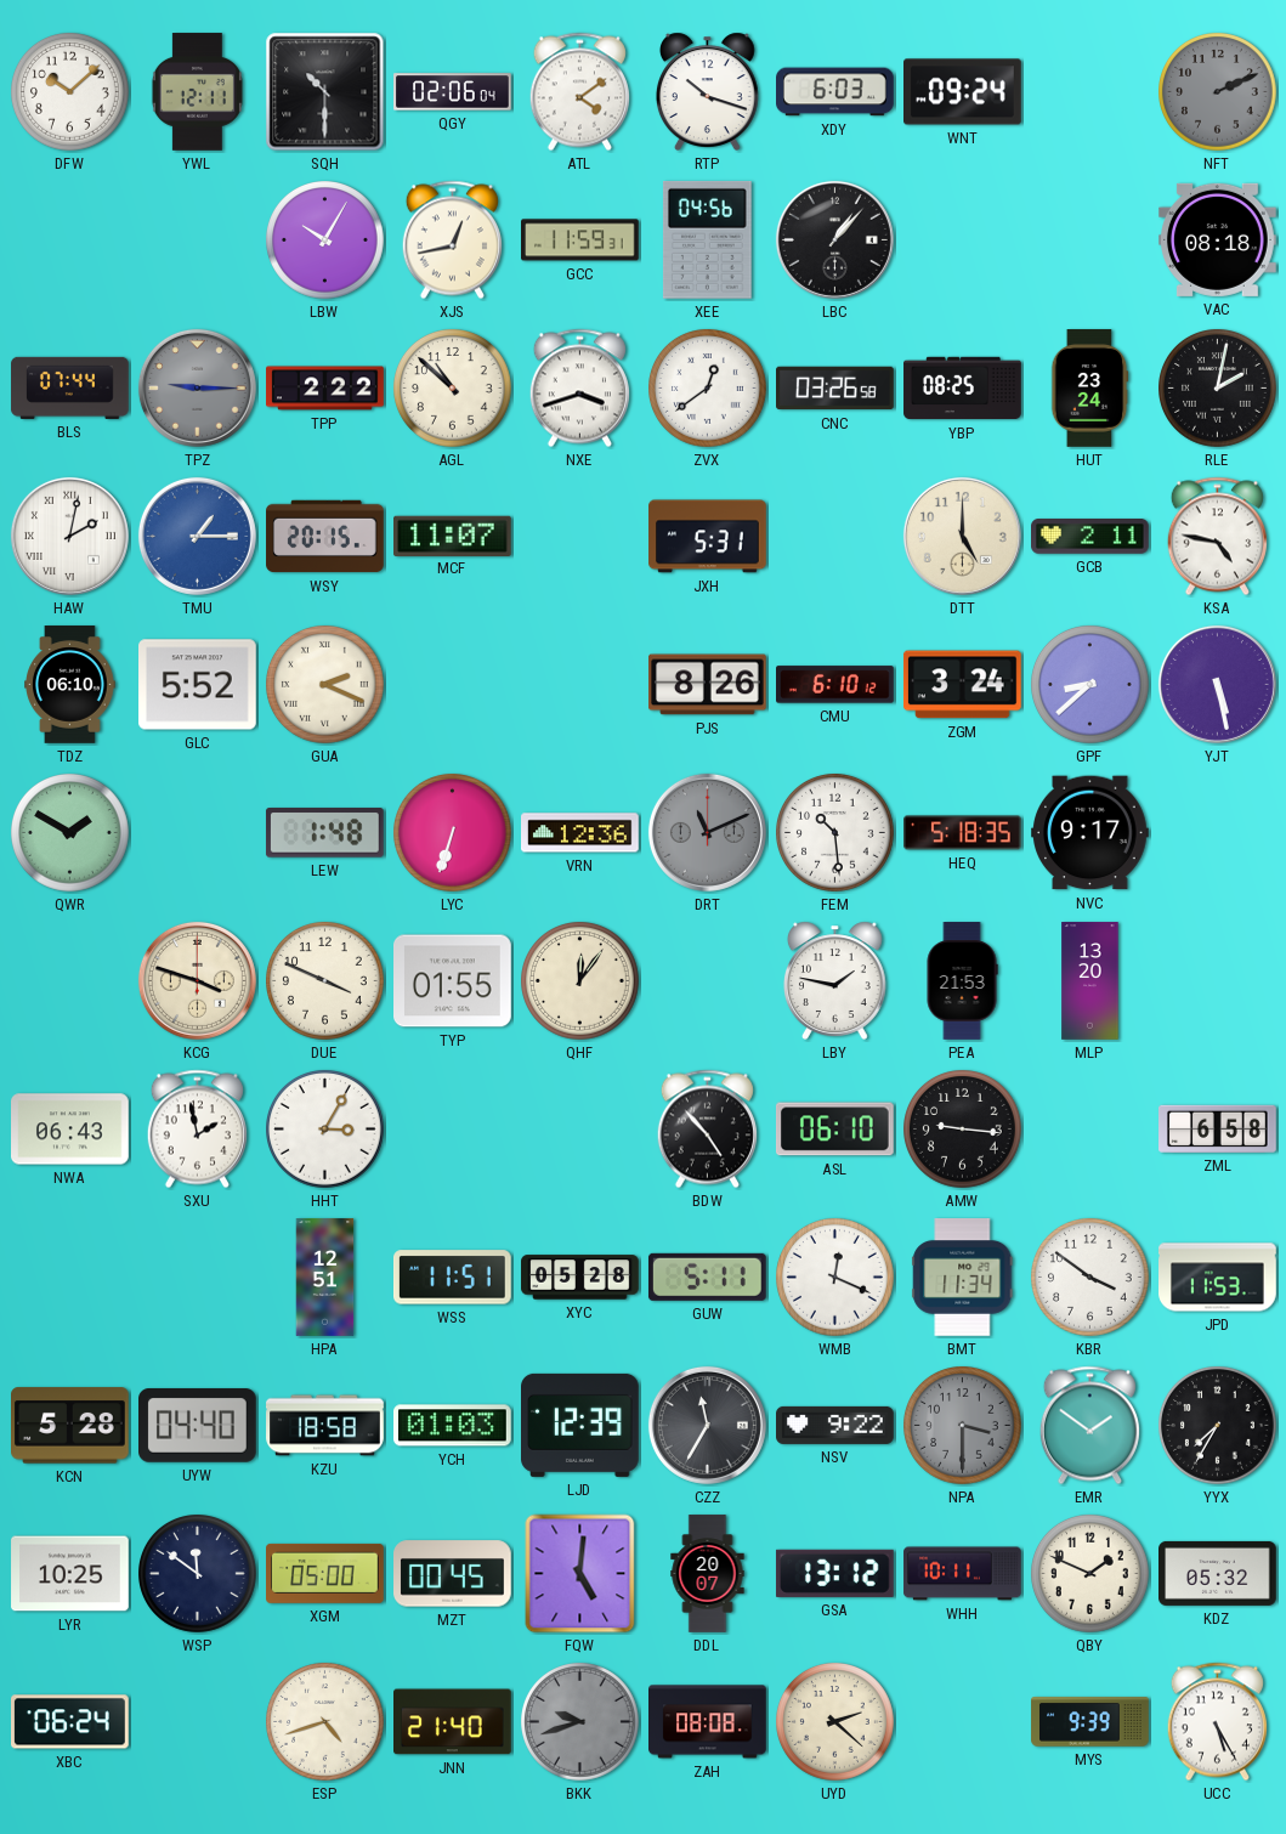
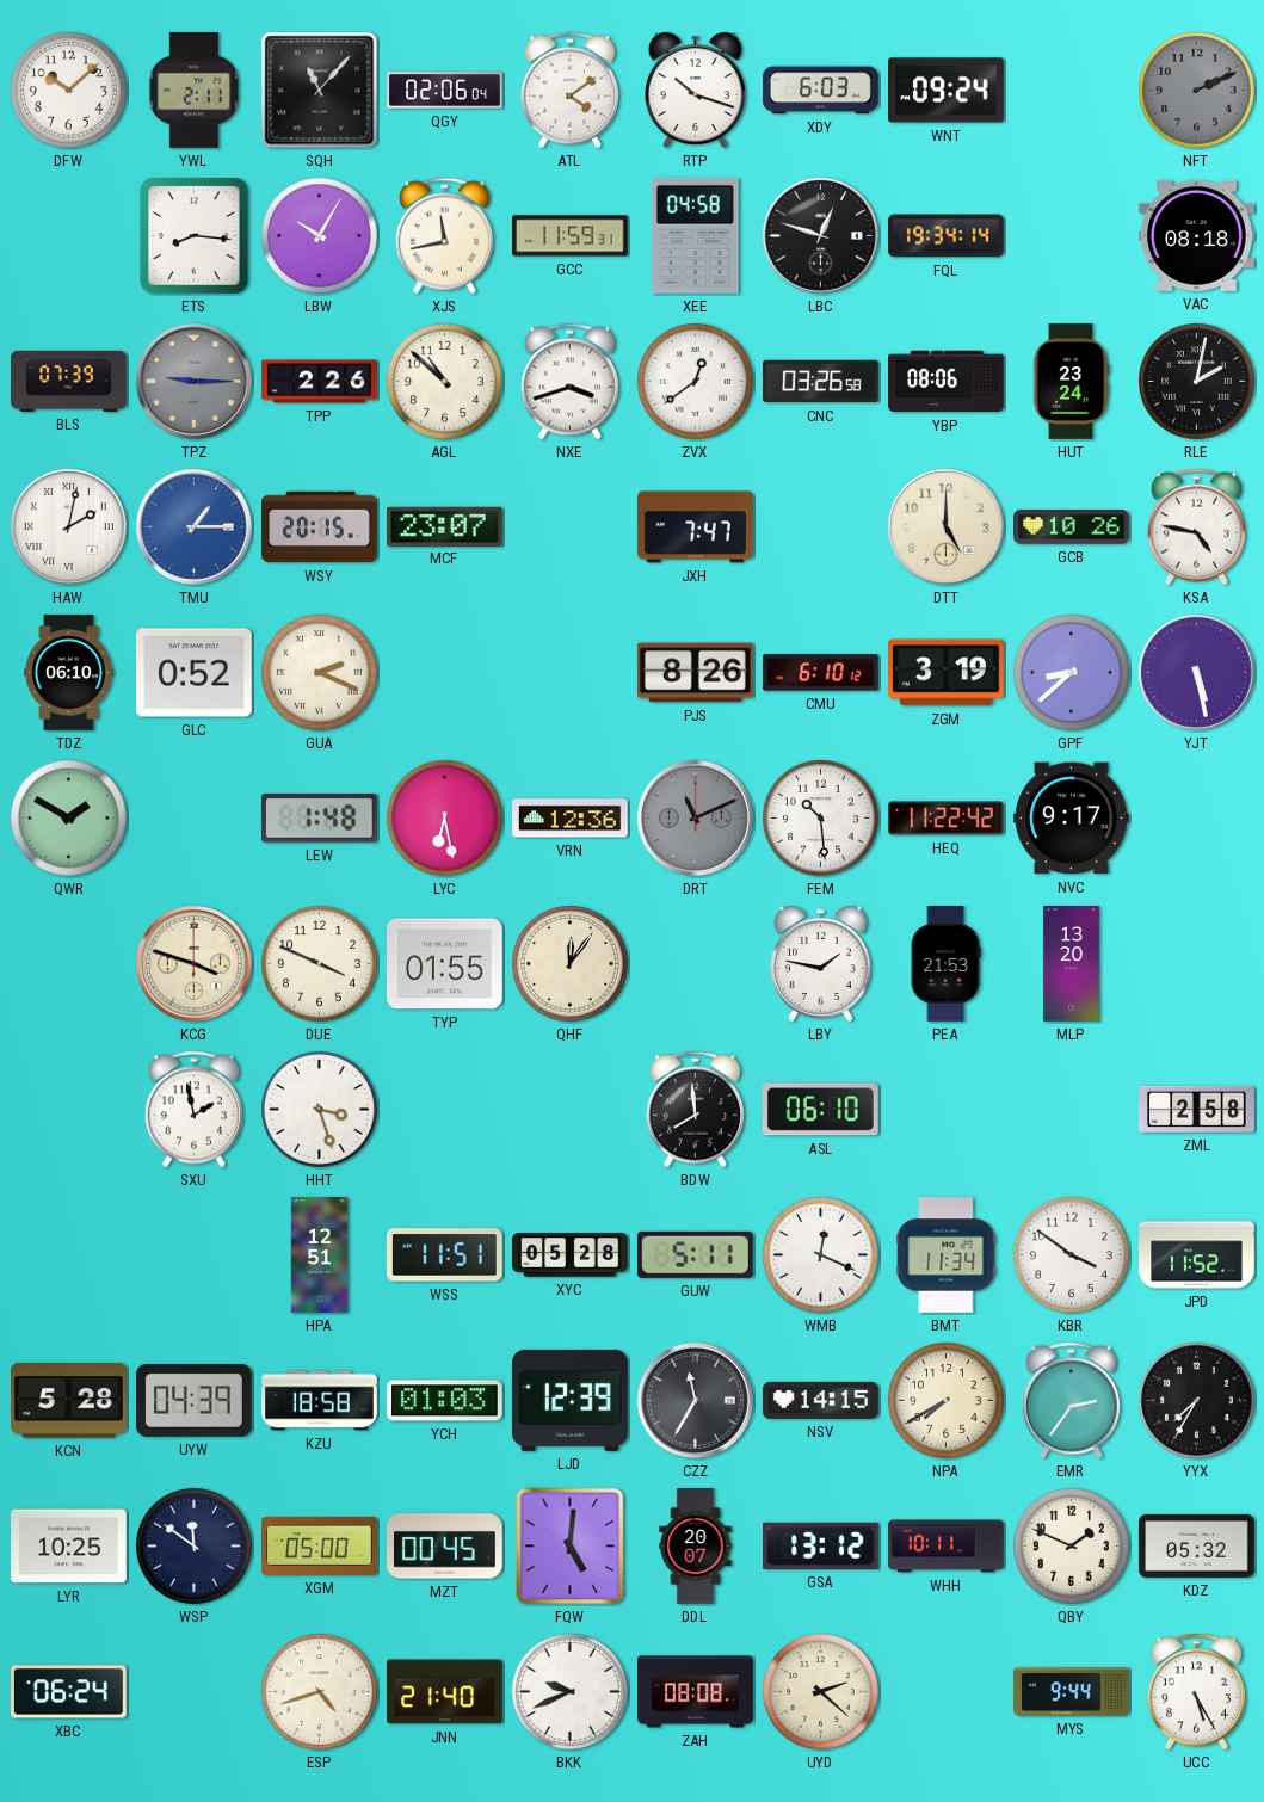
YWL: 12:11 -> 2:11 (193, 91)
SQH: 10:30 -> 11:07 (320, 91)
ETS: none -> 8:16 (195, 236)
XJS: 12:43 -> 11:43 (444, 236)
XEE: 04:56 -> 04:58 (695, 235)
LBC: 1:07 -> 12:48 (820, 235)
FQL: none -> 19:34 (947, 236)
BLS: 07:44 -> 07:39 (69, 381)
TPP: 2:22 -> 2:26 (320, 382)
YBP: 08:25 -> 08:06 (947, 382)
MCF: 11:07 -> 23:07 (445, 526)
JXH: 5:31 -> 7:47 (696, 527)
GCB: 2:11 -> 10:26 (1072, 527)
GLC: 5:52 -> 0:52 (195, 673)
ZGM: 3:24 -> 3:19 (945, 673)
LYC: 6:33 -> 6:28 (445, 819)
HEQ: 5:18 -> 11:22 (947, 819)
NWA: 06:43 -> none (70, 1130)
HHT: 3:05 -> 3:27 (320, 1110)
BDW: 4:53 -> 7:59 (695, 1110)
AMW: 9:16 -> none (963, 1130)
ZML: 6:58 -> 2:58 (1197, 1109)
JPD: 11:53 -> 11:52 (1197, 1255)
UYW: 04:40 -> 04:39 (195, 1401)
NSV: 9:22 -> 14:15 (821, 1400)
NPA: 3:30 -> 7:40 (947, 1401)
NPA dial: grey -> cream (947, 1401)
EMR: 1:51 -> 2:36 (1071, 1401)
BKK: 9:42 -> 9:41 (571, 1692)
BKK dial: grey -> white (571, 1692)
MYS: 9:39 -> 9:44 (1072, 1692)
